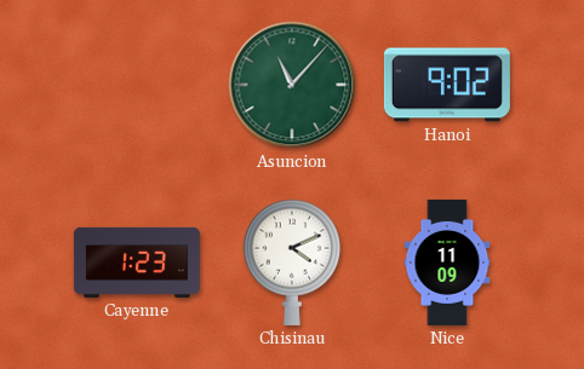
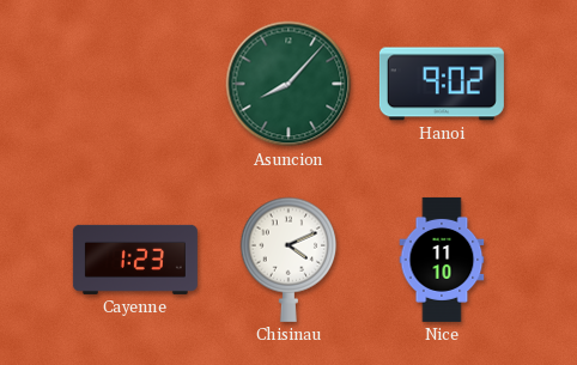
Asuncion: 11:07 -> 8:07 (288, 84)
Nice: 11:09 -> 11:10 (442, 260)
